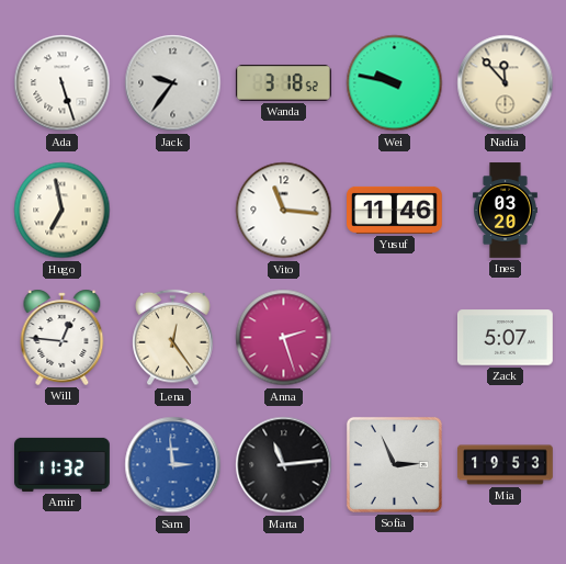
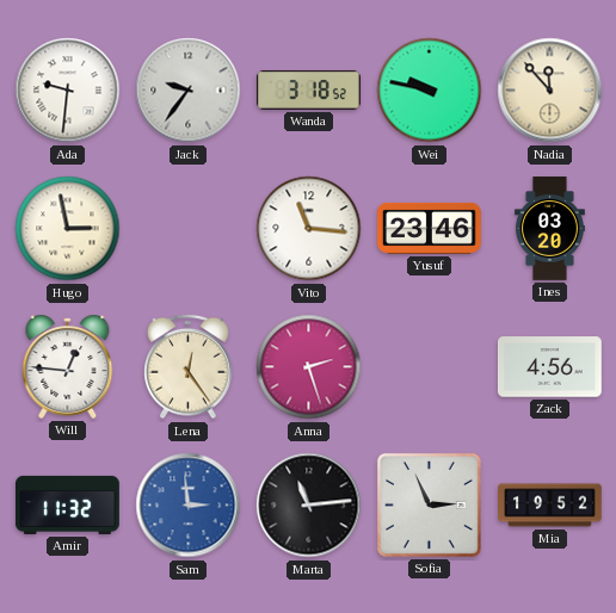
Ada: 5:27 -> 9:31 (68, 91)
Hugo: 6:58 -> 2:58 (68, 229)
Yusuf: 11:46 -> 23:46 (430, 228)
Zack: 5:07 -> 4:56 (550, 367)
Mia: 19:53 -> 19:52 (550, 506)
